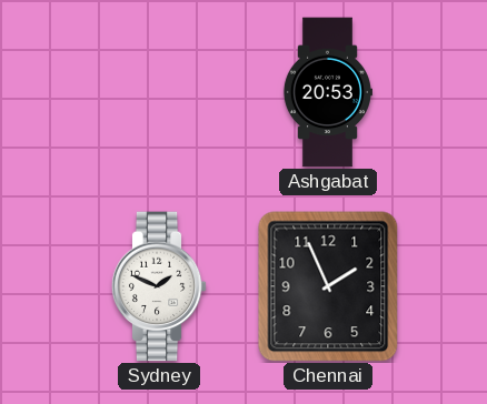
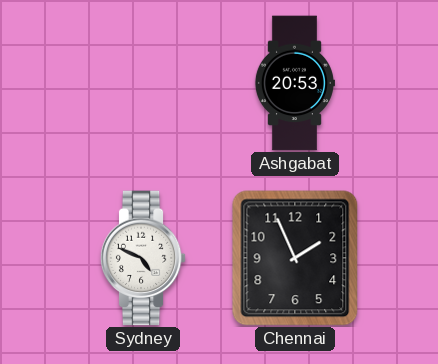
Sydney: 1:49 -> 4:49 (143, 258)
